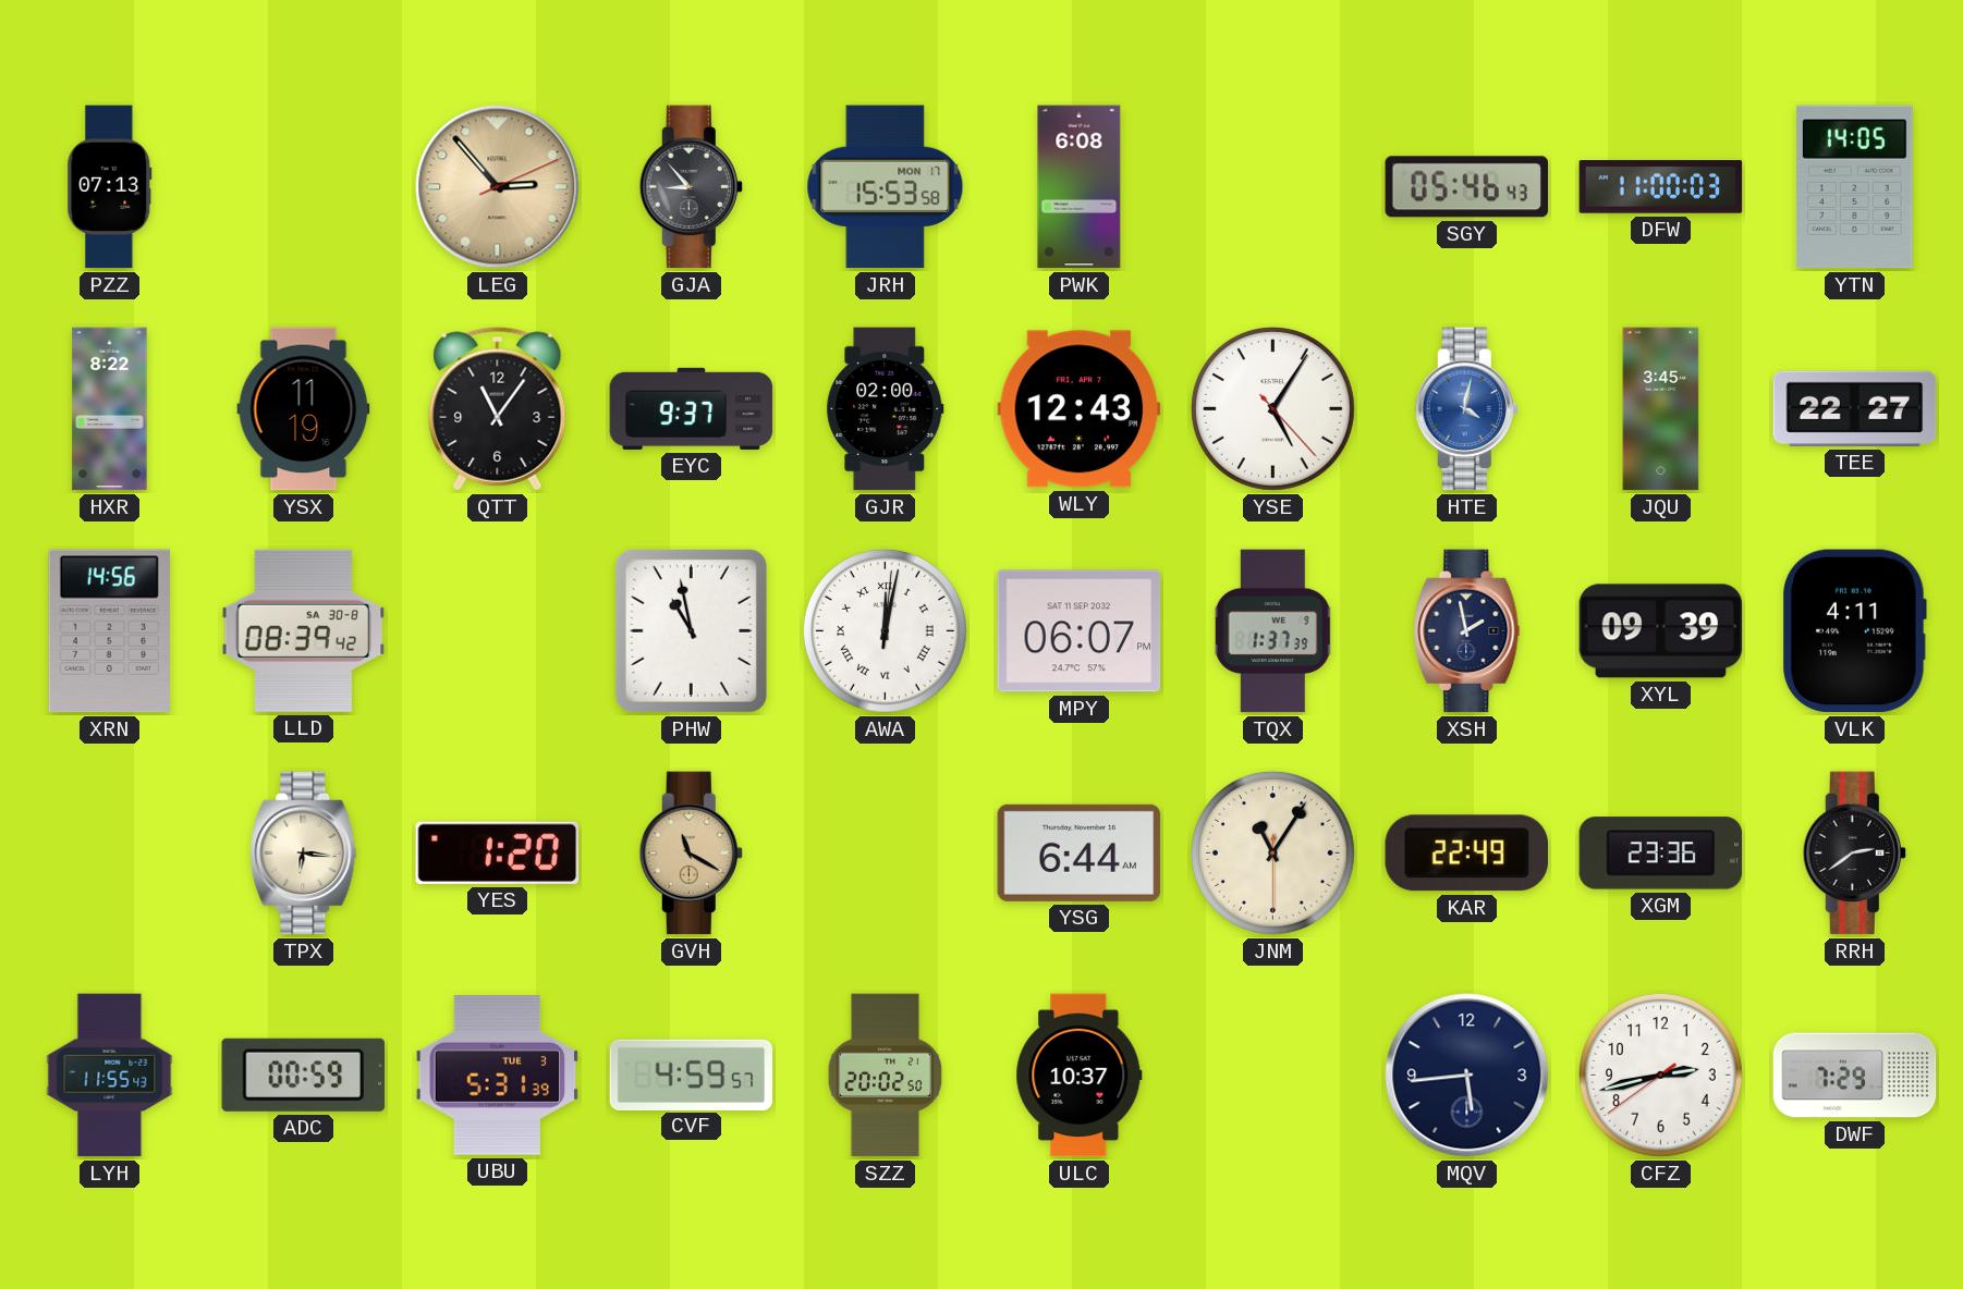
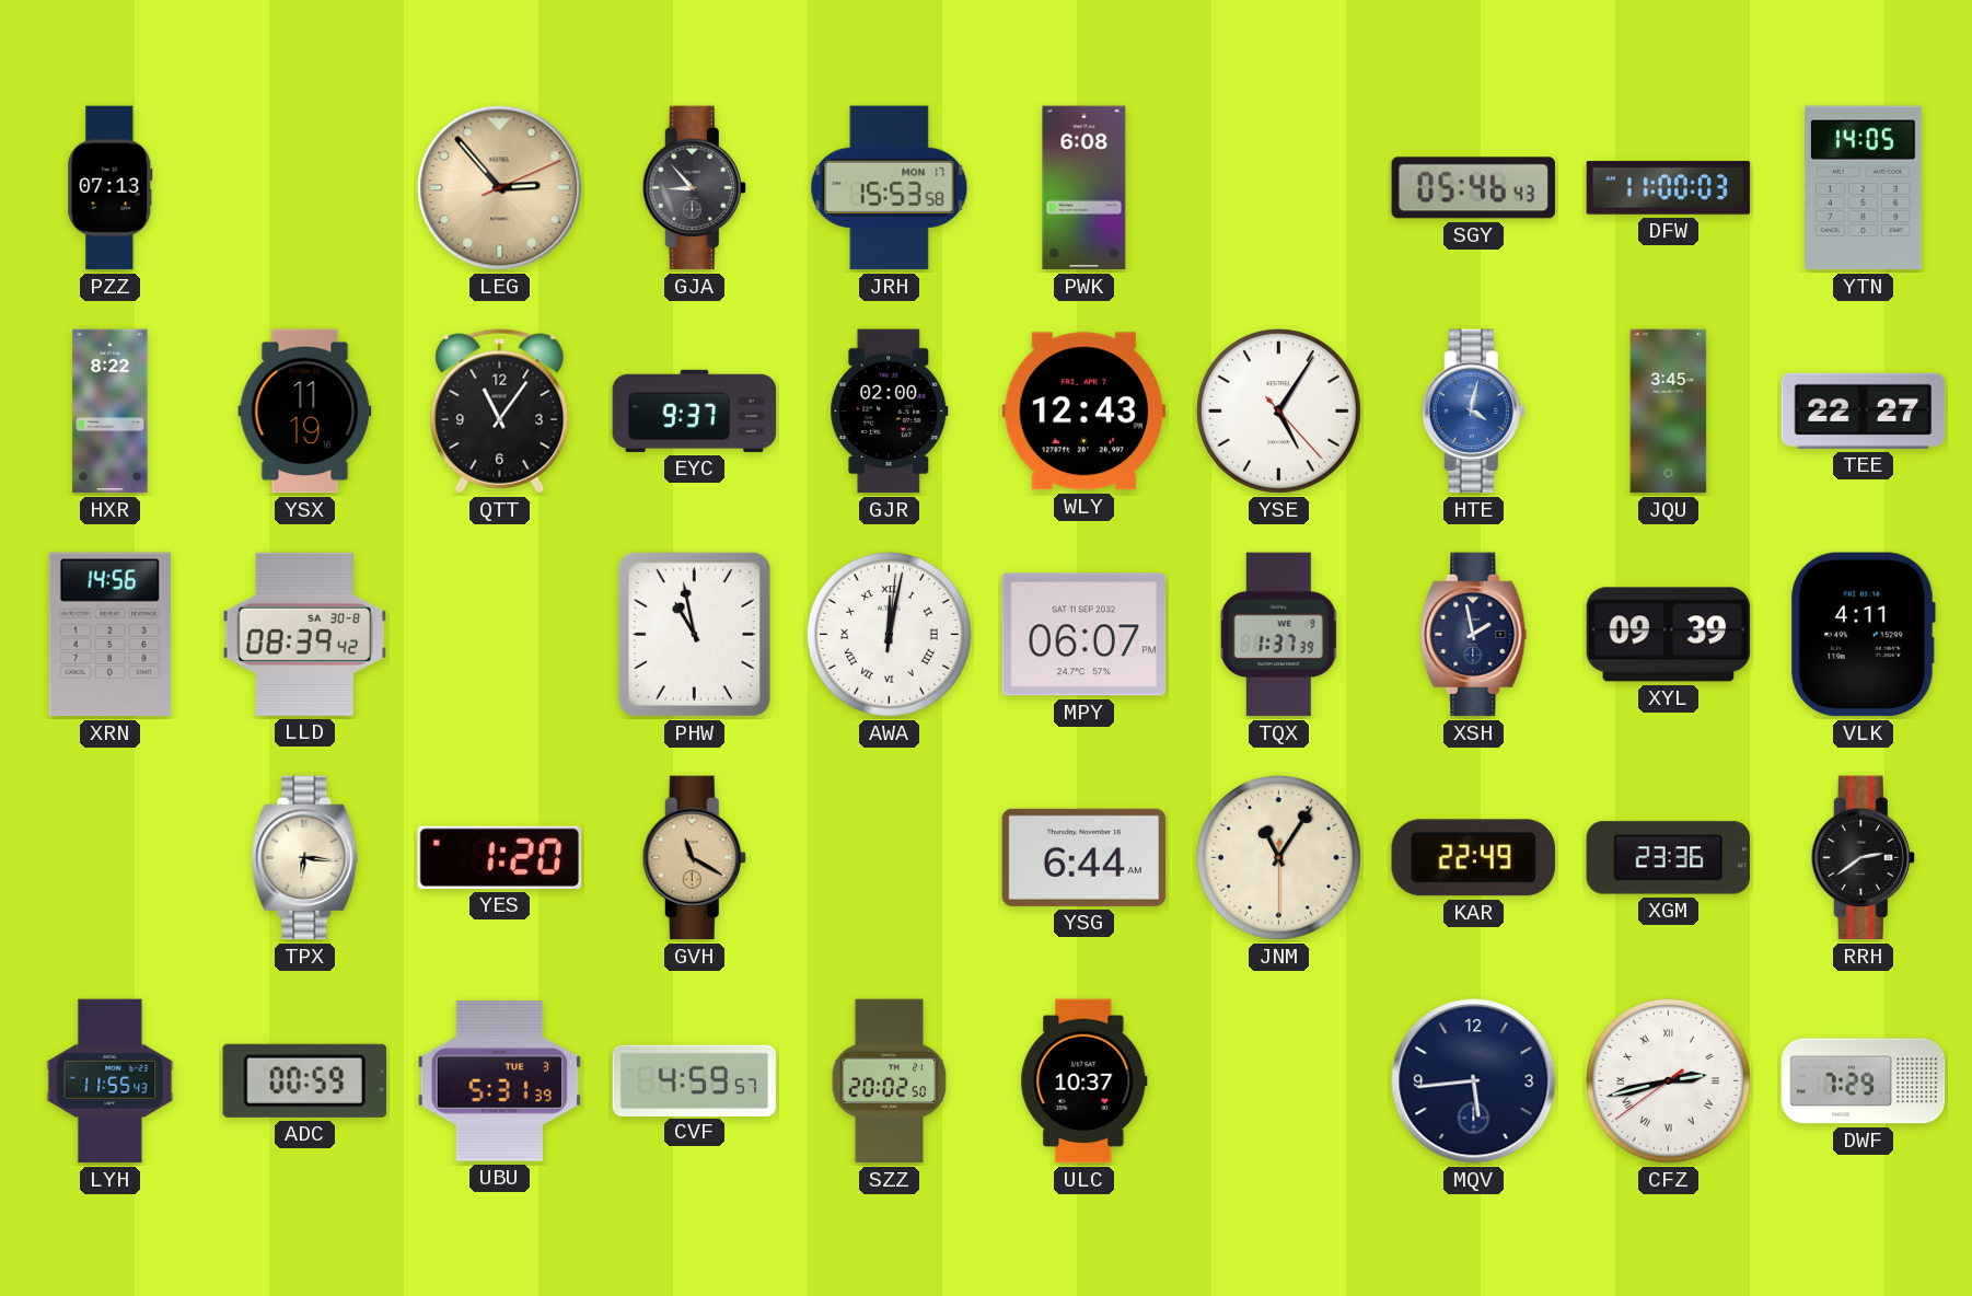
CFZ numerals: Arabic -> Roman (1668, 1080)
